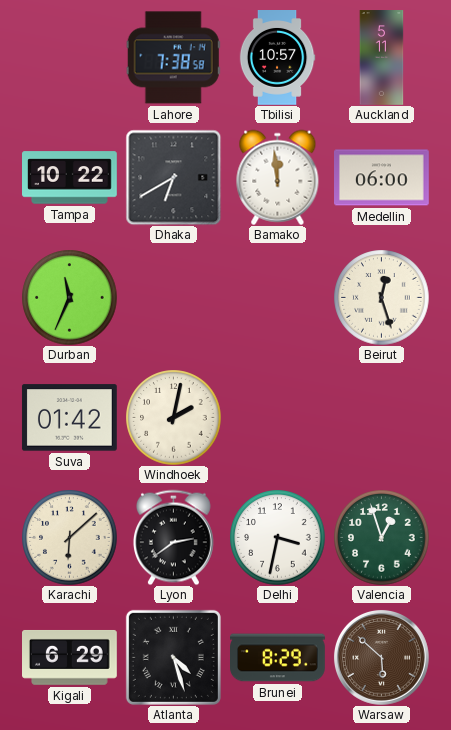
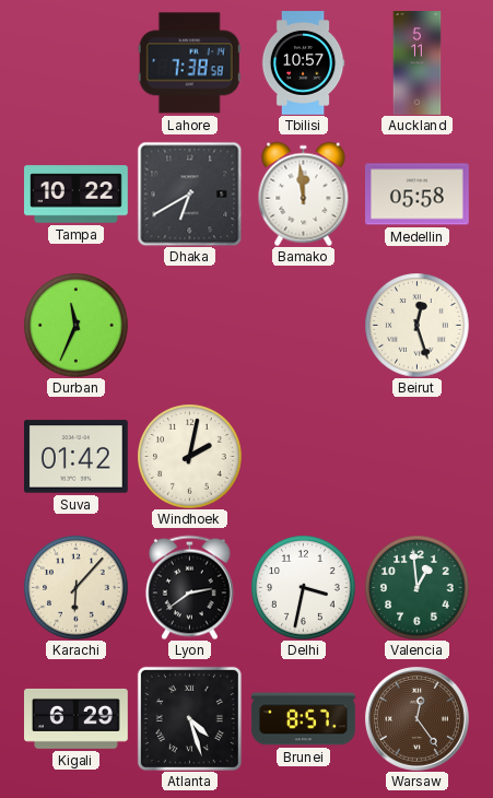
Medellin: 06:00 -> 05:58 (418, 195)
Karachi: 6:08 -> 6:07 (75, 587)
Valencia: 12:57 -> 12:59 (416, 587)
Brunei: 8:29 -> 8:57 (304, 719)
Warsaw: 5:52 -> 12:24 (416, 718)
